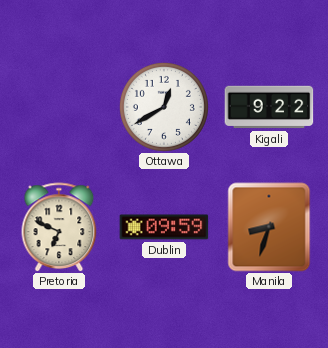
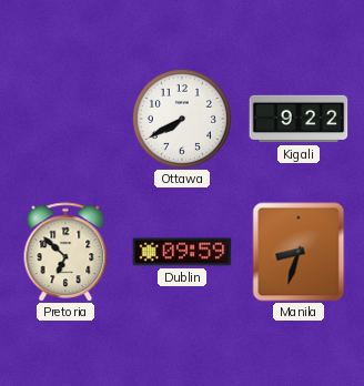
Ottawa: 12:40 -> 7:40 (182, 119)
Pretoria: 6:49 -> 6:52 (65, 252)
